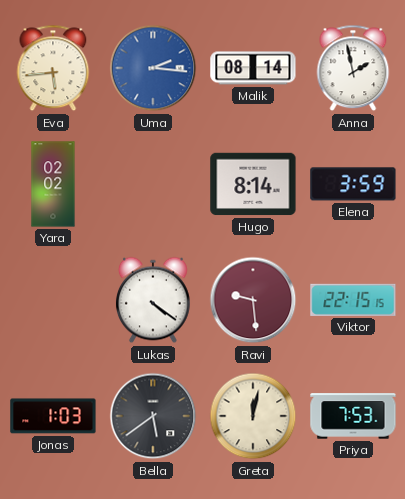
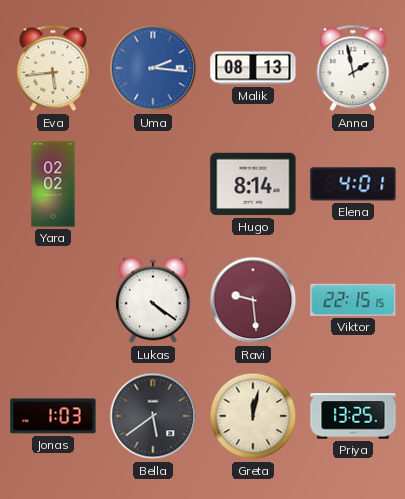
Malik: 08:14 -> 08:13 (253, 68)
Elena: 3:59 -> 4:01 (353, 184)
Priya: 7:53 -> 13:25 (353, 416)
